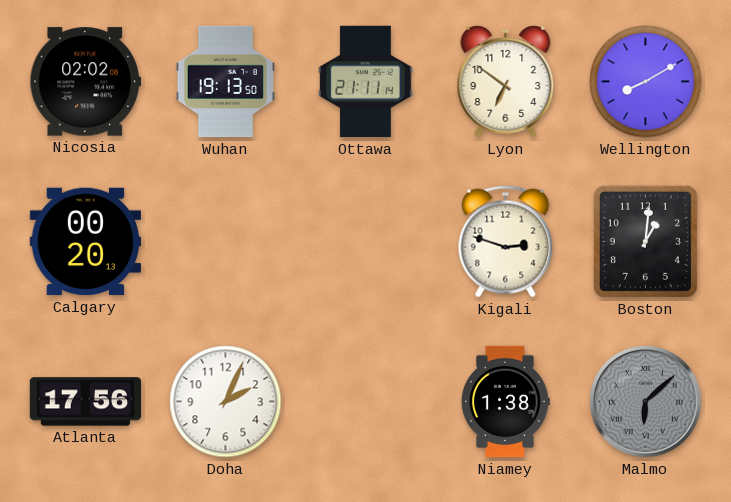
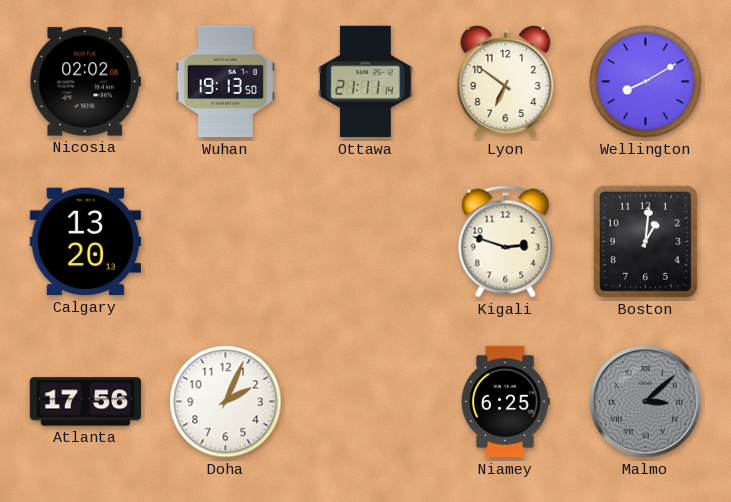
Calgary: 00:20 -> 13:20 (85, 242)
Niamey: 1:38 -> 6:25 (506, 402)
Malmo: 6:08 -> 3:08 (646, 402)
